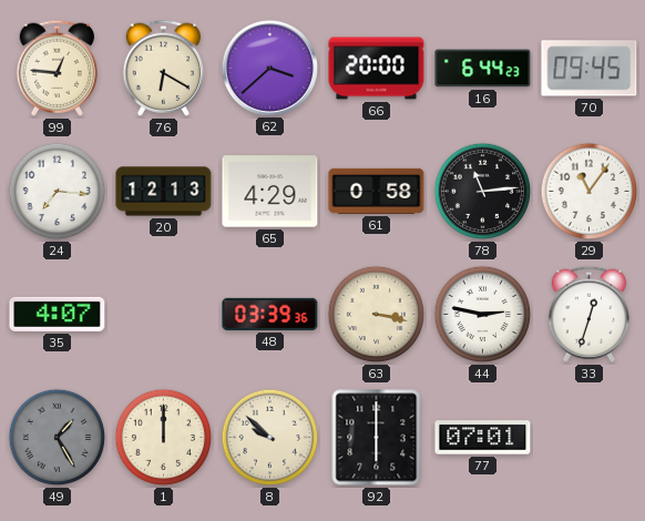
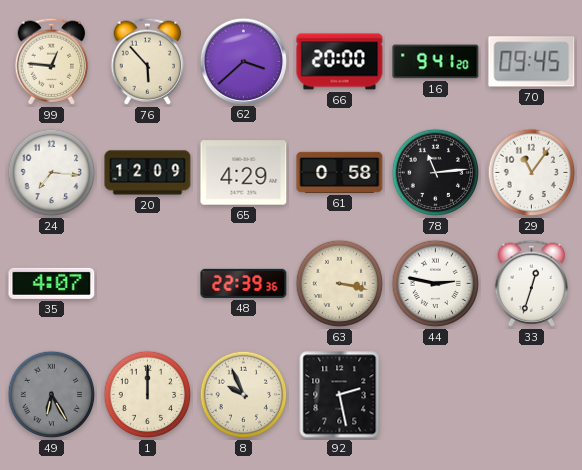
76: 6:20 -> 5:53 (148, 61)
16: 6:44 -> 9:41 (436, 62)
20: 12:13 -> 12:09 (148, 173)
48: 03:39 -> 22:39 (244, 283)
49: 1:25 -> 6:25 (52, 395)
8: 9:52 -> 9:56 (244, 395)
92: 6:00 -> 2:28 (340, 395)
77: 07:01 -> none (483, 438)
